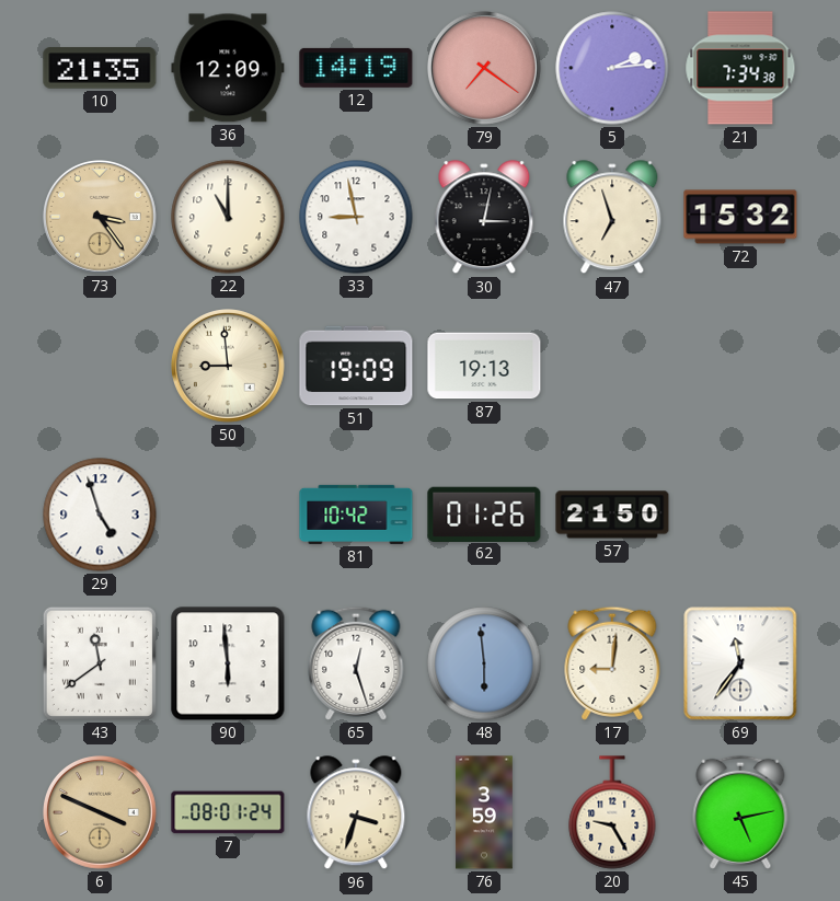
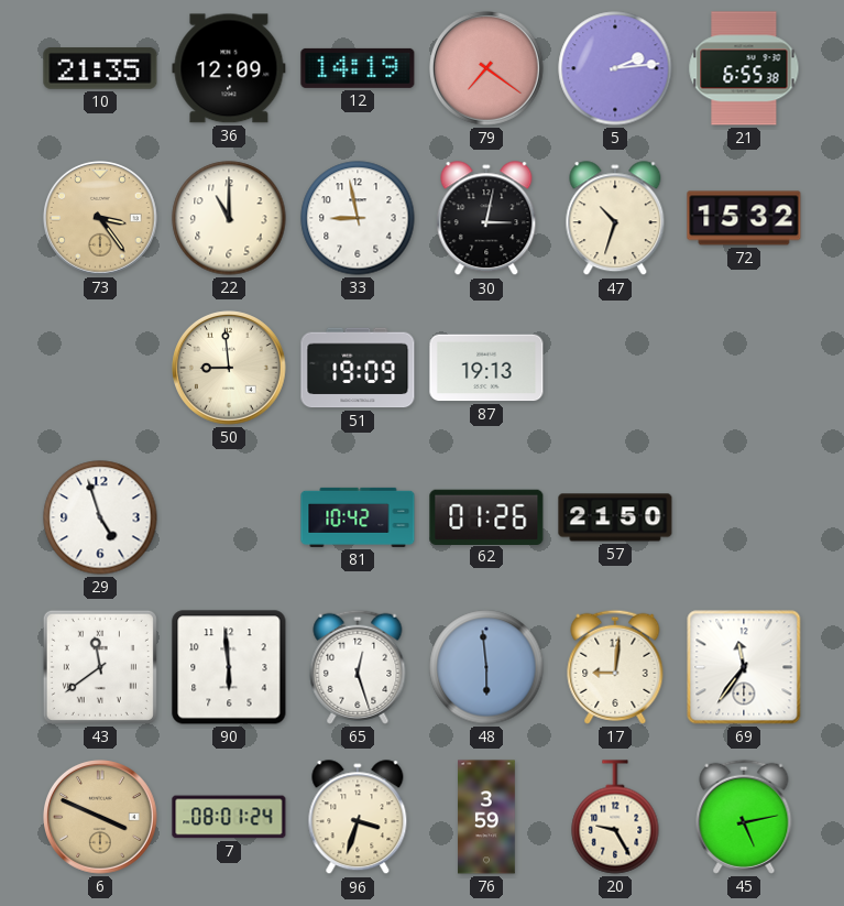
21: 7:34 -> 6:55 (744, 68)
47: 6:57 -> 10:33 (615, 219)
